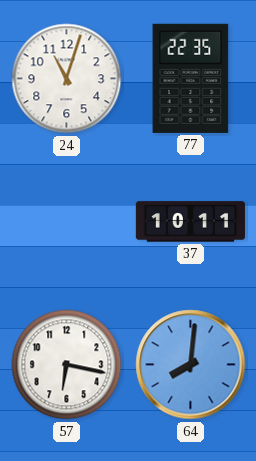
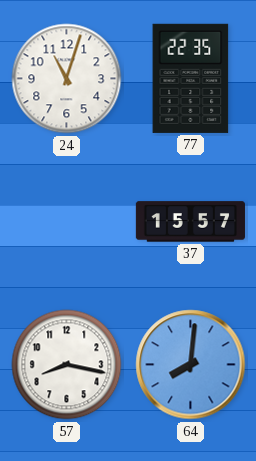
37: 10:11 -> 15:57 (190, 222)
57: 6:17 -> 8:17 (67, 365)
